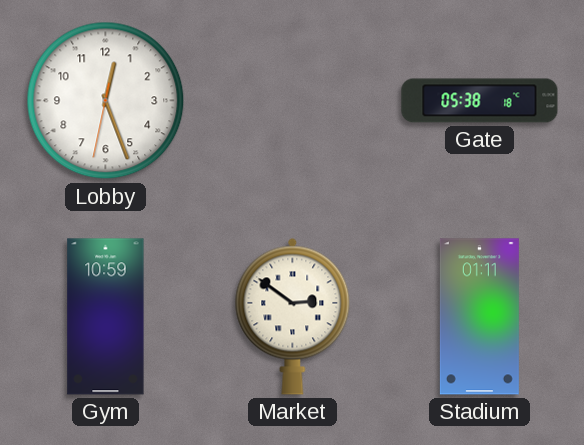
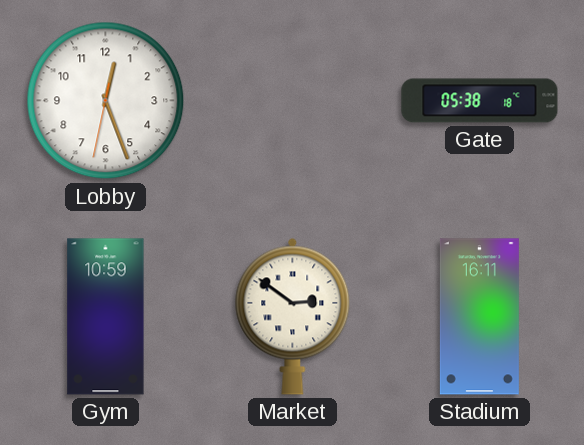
Stadium: 01:11 -> 16:11 (479, 317)
